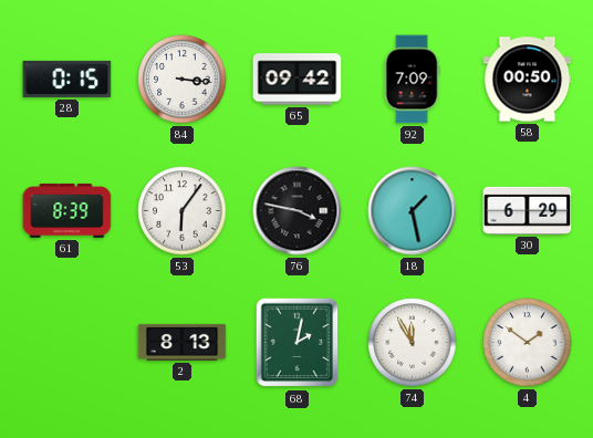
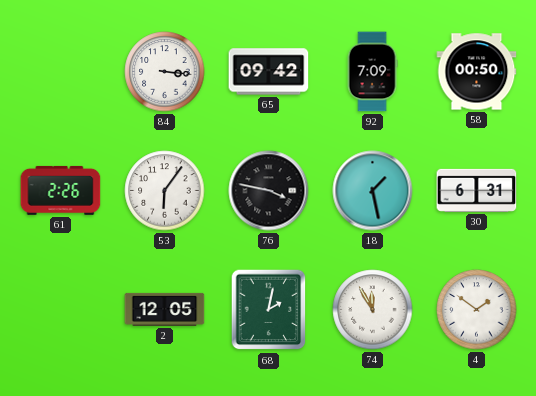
28: 0:15 -> none (67, 79)
61: 8:39 -> 2:26 (61, 190)
30: 6:29 -> 6:31 (477, 190)
2: 8:13 -> 12:05 (165, 309)
